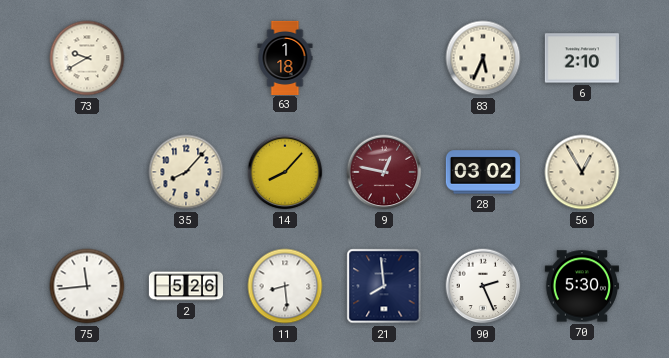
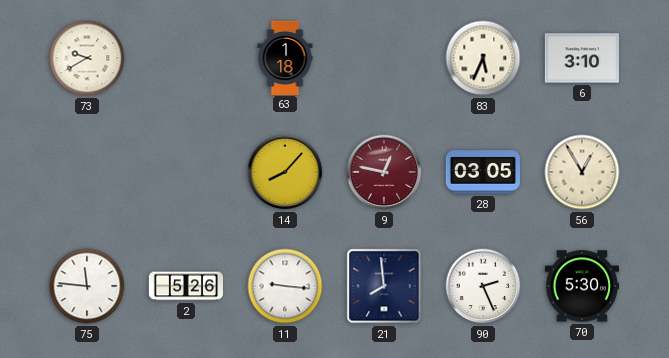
6: 2:10 -> 3:10 (581, 58)
35: 8:07 -> none (186, 172)
28: 03:02 -> 03:05 (483, 172)
75: 11:44 -> 11:46 (87, 286)
11: 8:29 -> 9:16 (285, 286)
